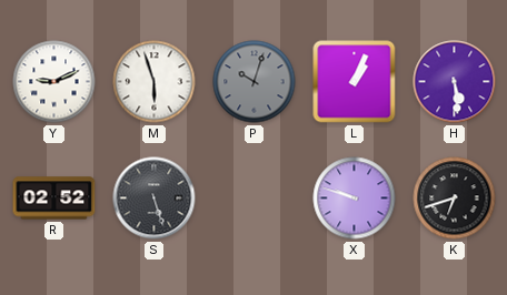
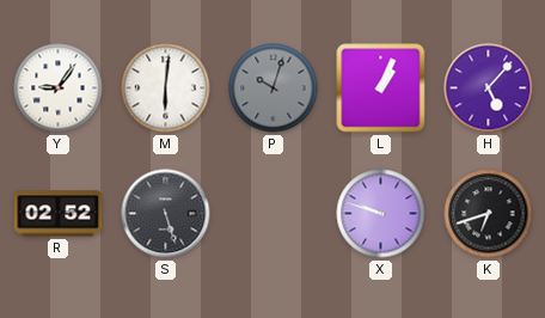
Y: 9:11 -> 9:06 (59, 88)
M: 5:57 -> 6:01 (166, 88)
H: 5:29 -> 5:07 (489, 88)
